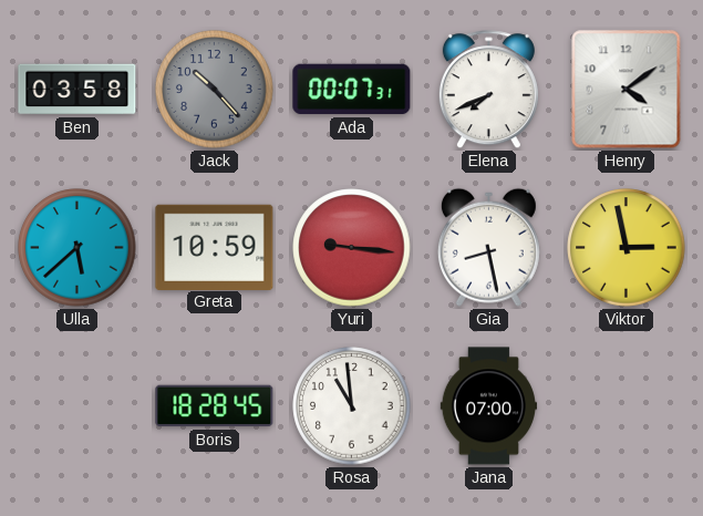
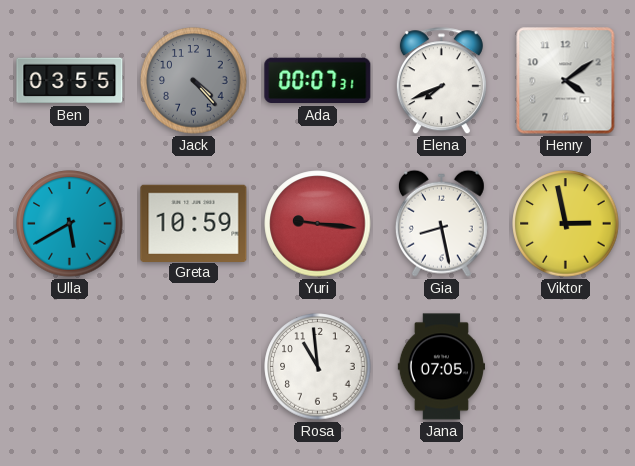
Ben: 03:58 -> 03:55 (70, 81)
Jack: 10:23 -> 4:23 (194, 81)
Ulla: 5:38 -> 5:40 (70, 224)
Boris: 18:28 -> none (215, 406)
Jana: 07:00 -> 07:05 (441, 367)
